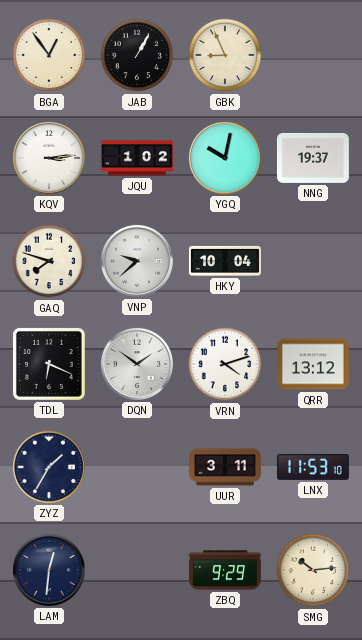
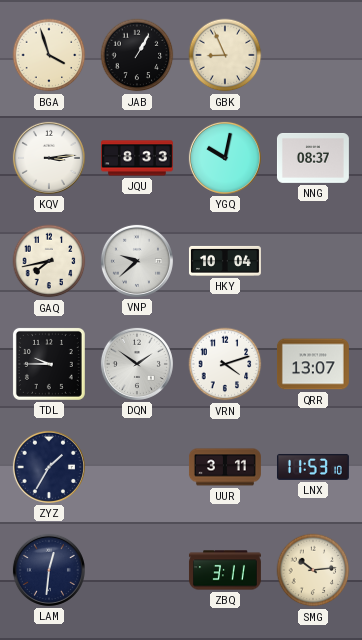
BGA: 12:54 -> 3:57 (49, 55)
JQU: 1:02 -> 8:33 (137, 158)
NNG: 19:37 -> 08:37 (313, 158)
GAQ: 7:48 -> 7:43 (49, 261)
TDL: 6:19 -> 9:45 (49, 364)
QRR: 13:12 -> 13:07 (313, 364)
ZBQ: 9:29 -> 3:11 (225, 570)
